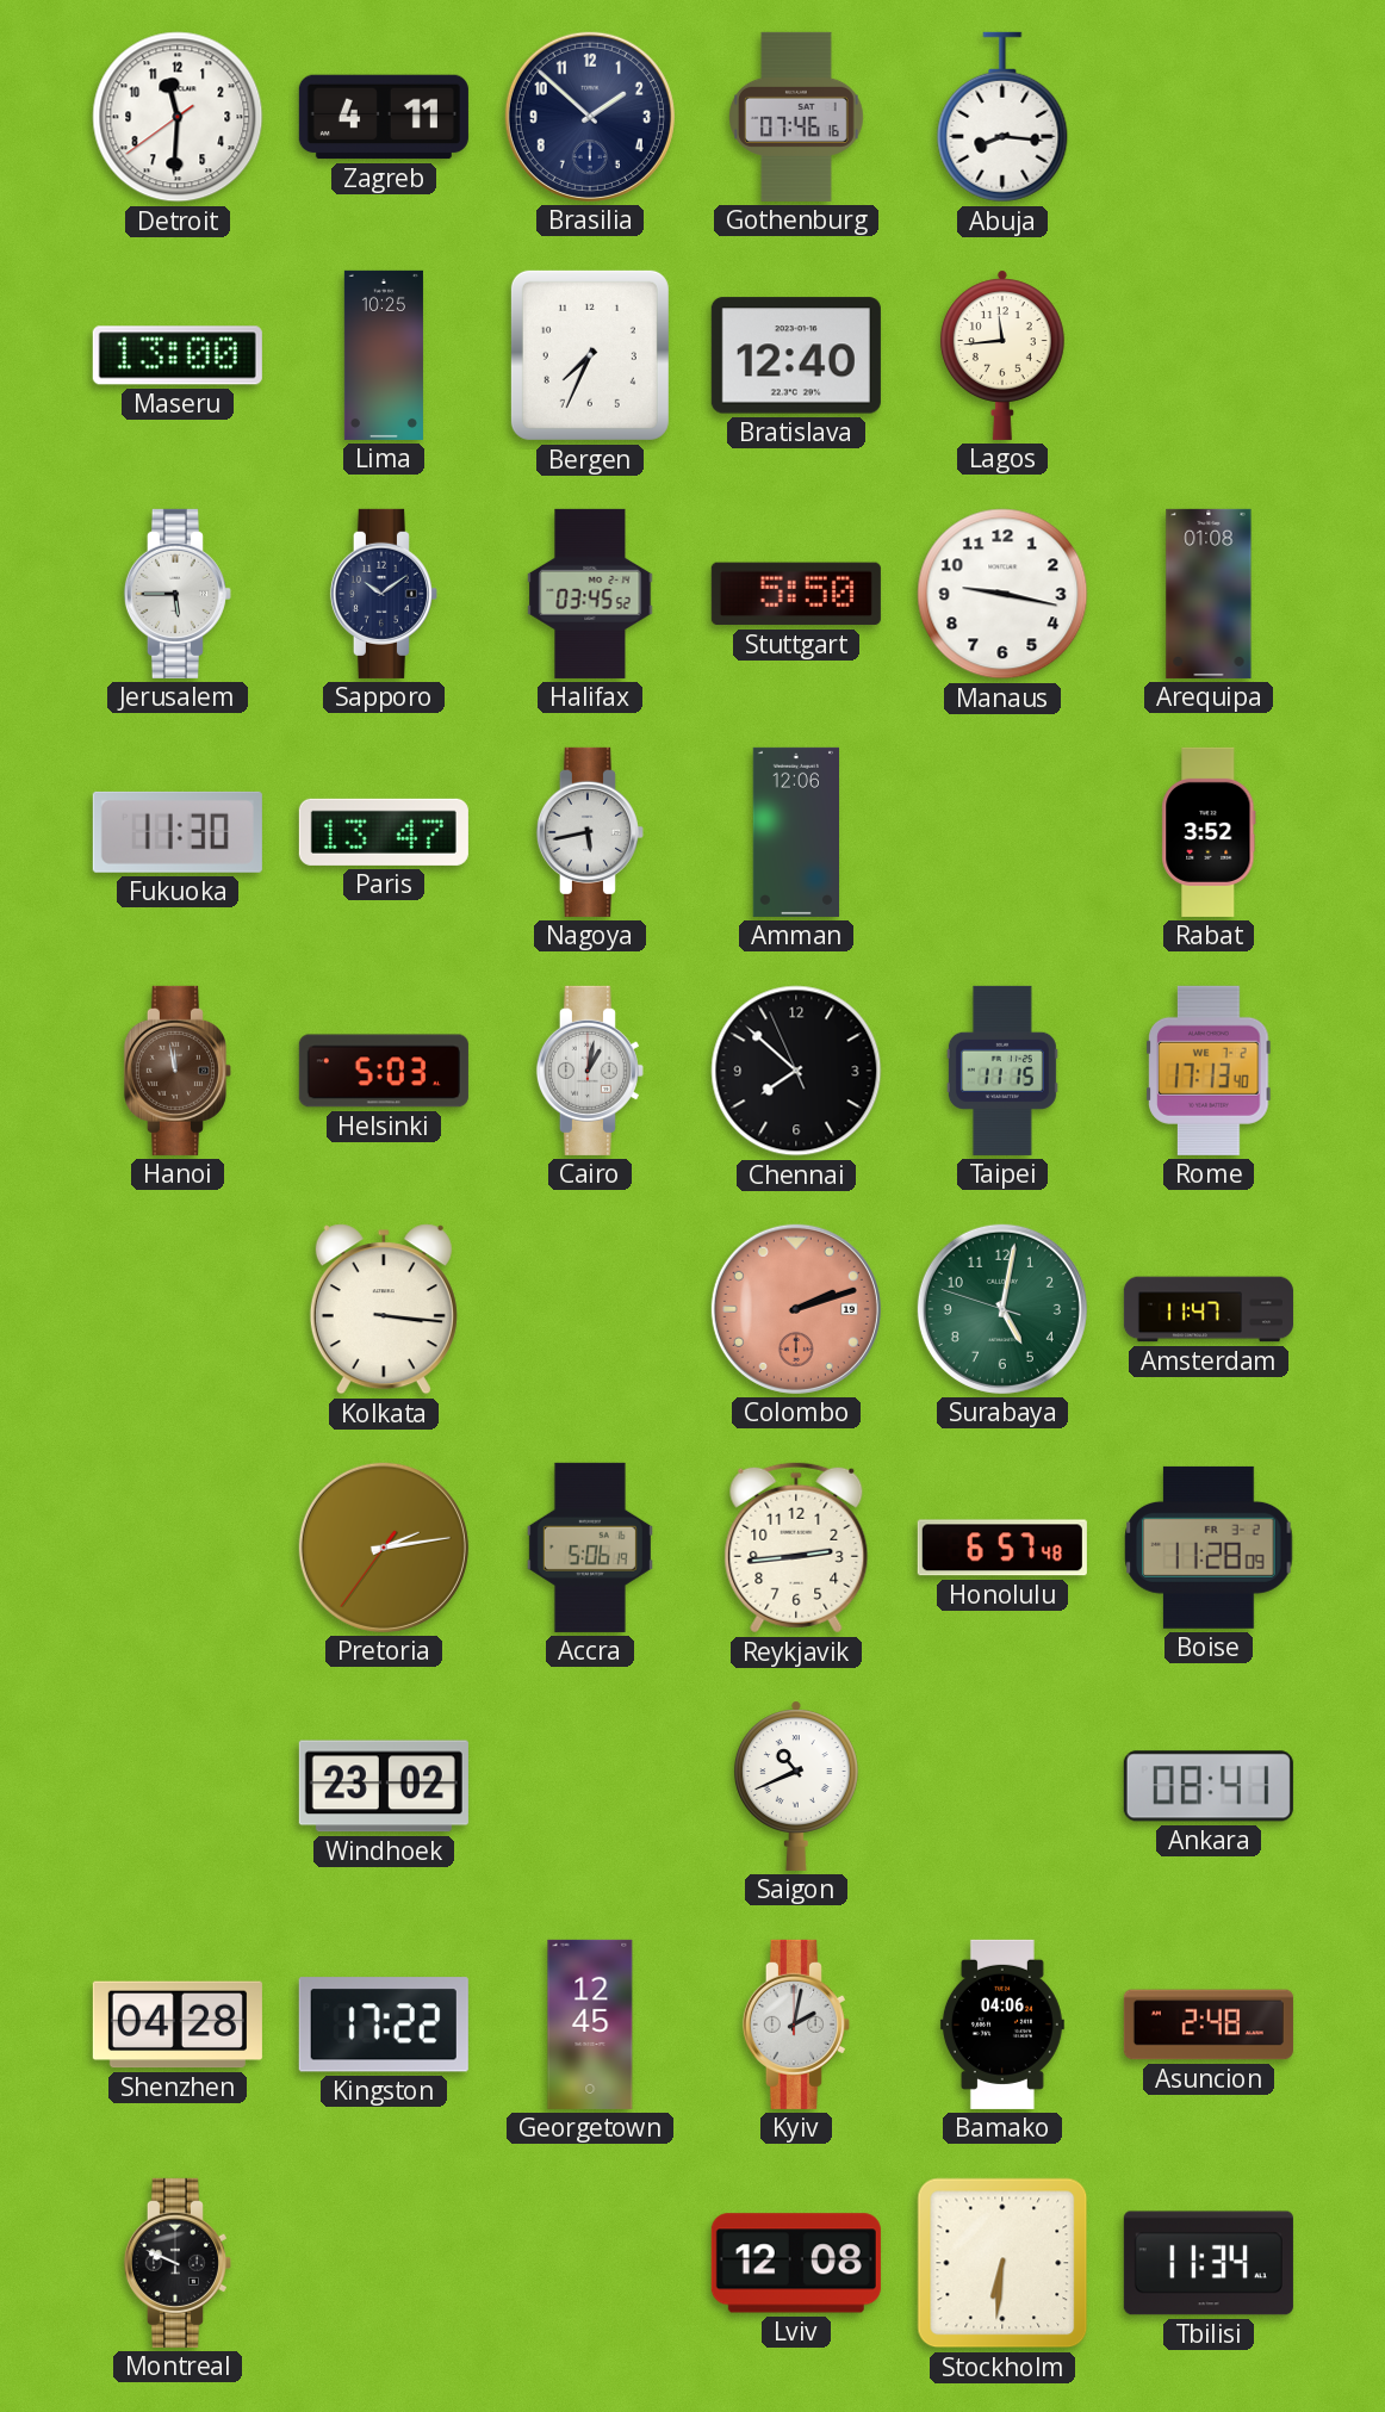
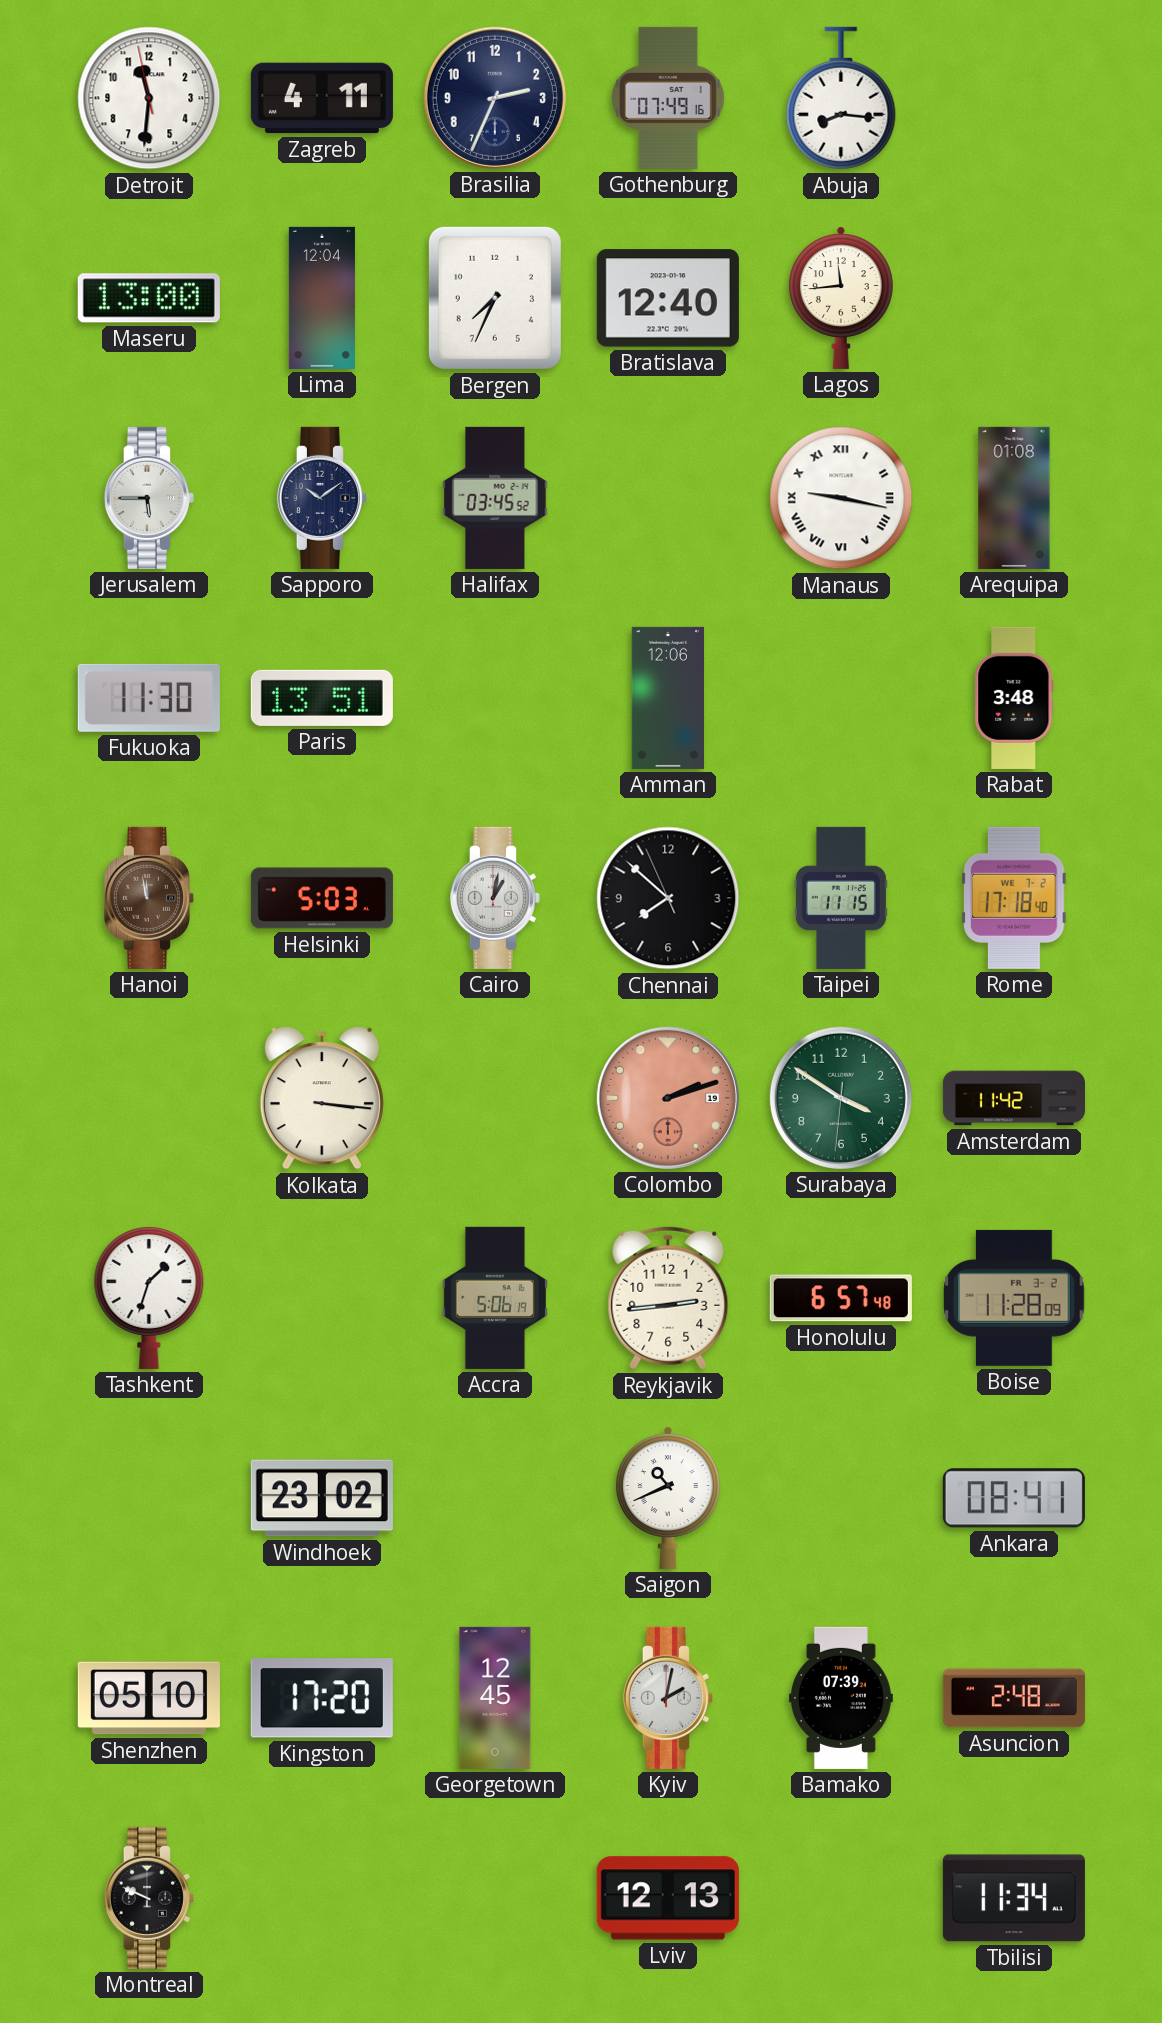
Detroit: 11:30:39 -> 11:30:58 (149, 98)
Brasilia: 1:52 -> 2:34 (495, 98)
Gothenburg: 07:46 -> 07:49 (669, 98)
Lima: 10:25 -> 12:04 (322, 298)
Stuttgart: 5:50 -> none (796, 594)
Manaus numerals: Arabic -> Roman (841, 498)
Paris: 13:47 -> 13:51 (322, 698)
Nagoya: 5:43 -> none (590, 832)
Rabat: 3:52 -> 3:48 (1014, 698)
Rome: 17:13 -> 17:18 (1014, 898)
Surabaya: 5:01 -> 3:50 (841, 1098)
Amsterdam: 11:47 -> 11:42 (1014, 1098)
Tashkent: none -> 1:33 (149, 1297)
Pretoria: 2:13 -> none (384, 1548)
Shenzhen: 04:28 -> 05:10 (149, 1698)
Kingston: 17:22 -> 17:20 (322, 1698)
Bamako: 04:06 -> 07:39 (841, 1698)
Lviv: 12:08 -> 12:13 (668, 1898)
Stockholm: 6:31 -> none (1002, 2263)
